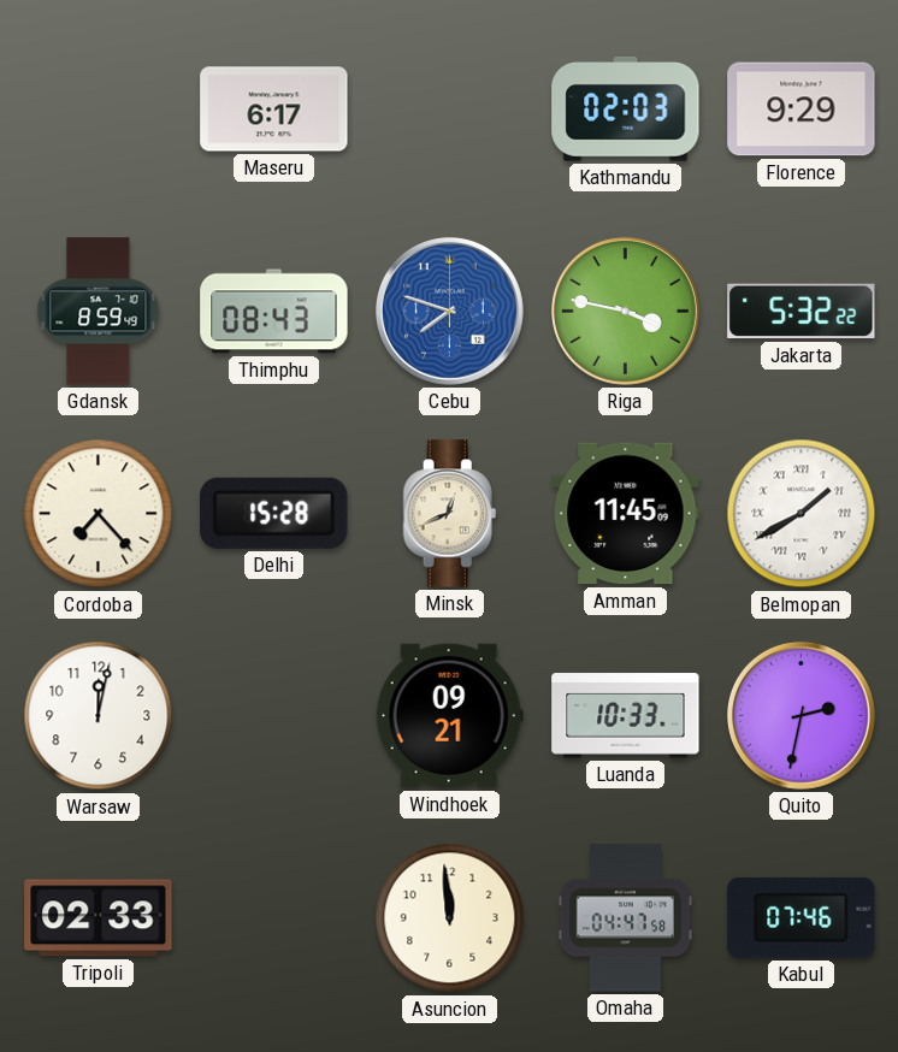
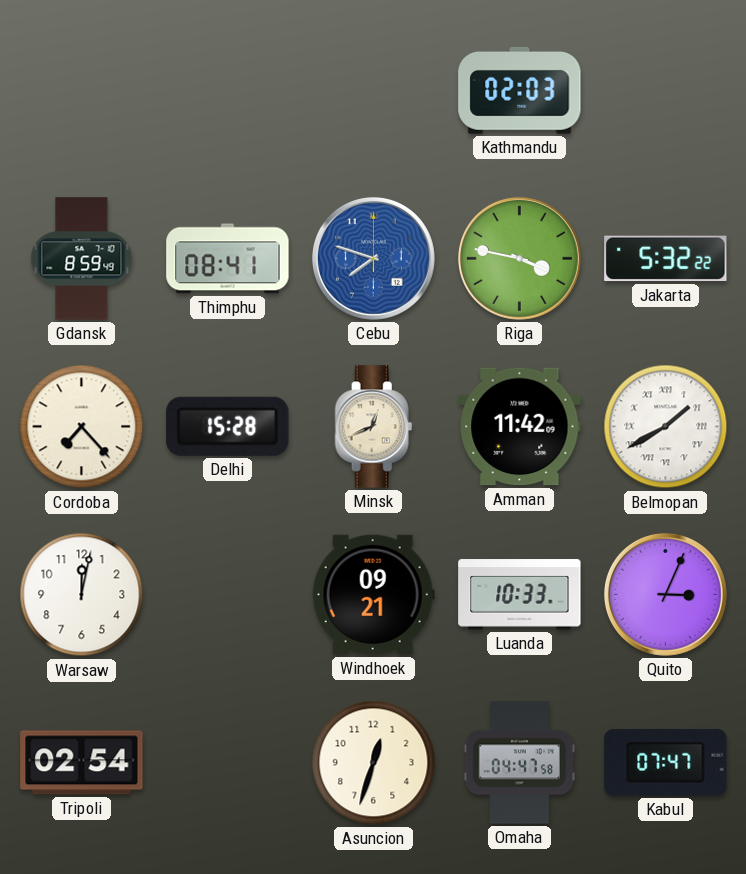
Maseru: 6:17 -> none (274, 110)
Florence: 9:29 -> none (802, 110)
Thimphu: 08:43 -> 08:41 (228, 259)
Amman: 11:45 -> 11:42 (520, 427)
Quito: 2:32 -> 3:04 (665, 594)
Tripoli: 02:33 -> 02:54 (82, 763)
Asuncion: 11:59 -> 12:33 (374, 763)
Kabul: 07:46 -> 07:47 (666, 762)
